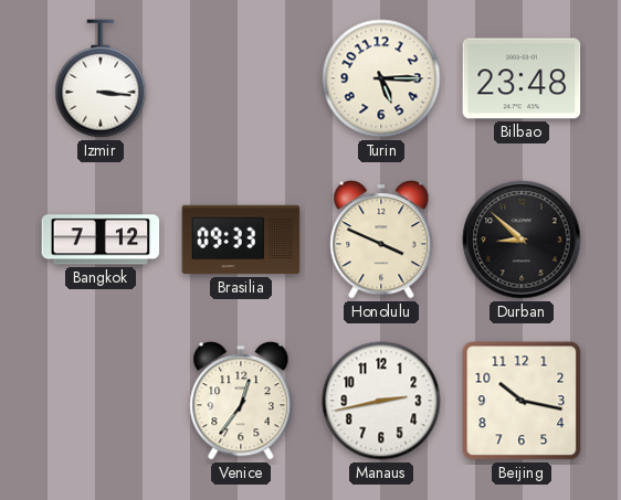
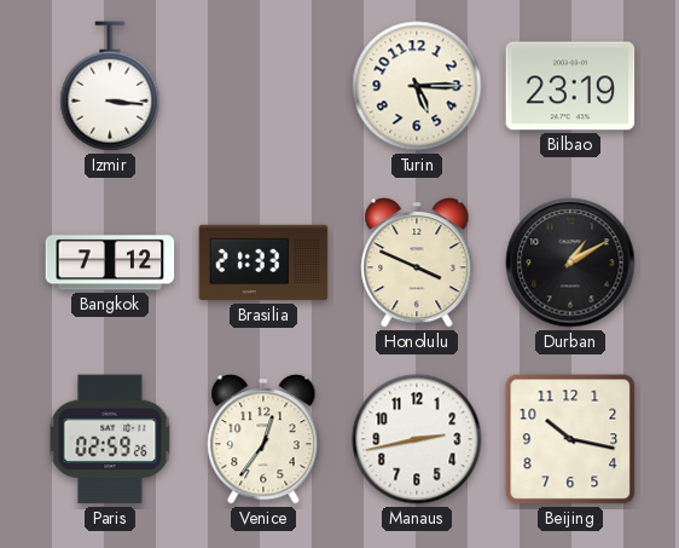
Bilbao: 23:48 -> 23:19 (570, 86)
Brasilia: 09:33 -> 21:33 (263, 263)
Durban: 8:52 -> 1:10 (570, 263)
Paris: none -> 02:59 (110, 439)
